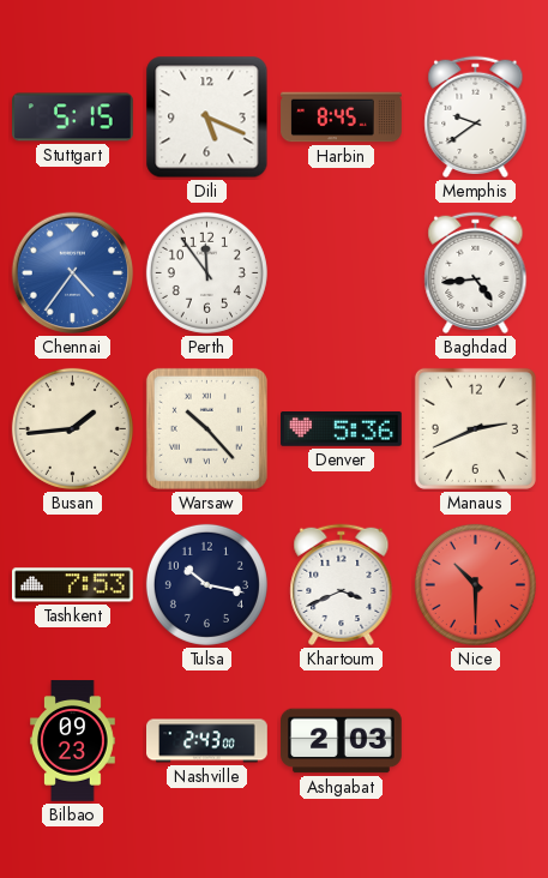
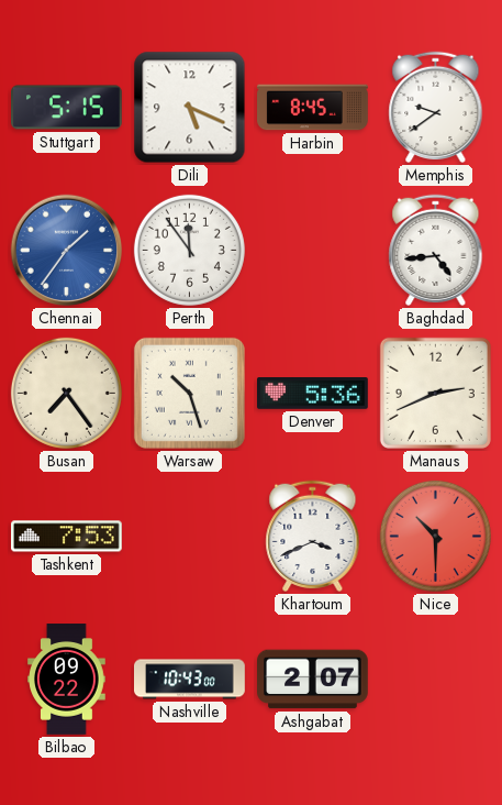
Chennai: 4:36 -> 1:36 (67, 251)
Busan: 1:44 -> 7:24 (66, 393)
Warsaw: 10:23 -> 10:27 (189, 393)
Tulsa: 10:17 -> none (206, 584)
Bilbao: 09:23 -> 09:22 (67, 680)
Nashville: 2:43 -> 10:43 (190, 680)
Ashgabat: 2:03 -> 2:07 (313, 680)
